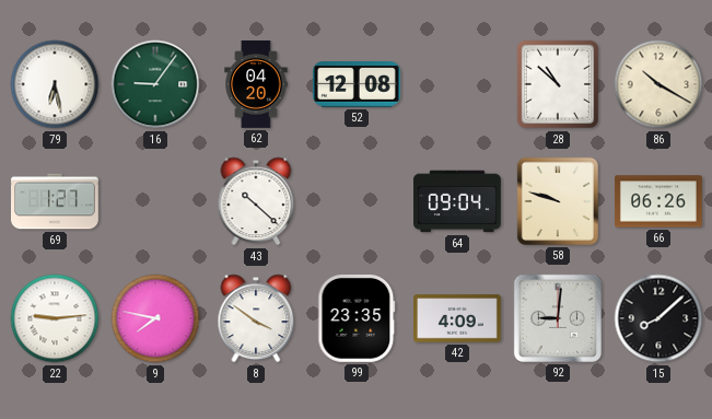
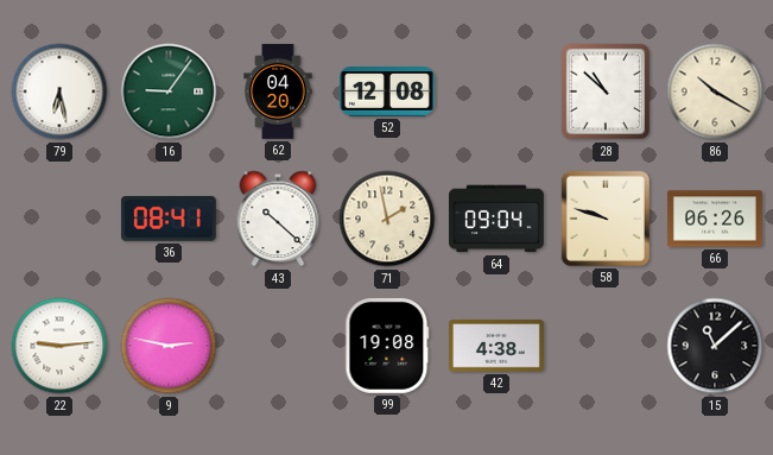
69: 1:27 -> none (56, 201)
36: none -> 08:41 (169, 220)
71: none -> 1:58 (387, 219)
9: 7:47 -> 2:47 (169, 346)
8: 3:51 -> none (256, 318)
99: 23:35 -> 19:08 (387, 346)
42: 4:09 -> 4:38 (498, 346)
92: 9:01 -> none (558, 318)
15: 8:08 -> 11:08 (715, 346)
